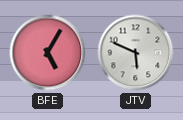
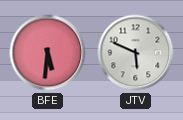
BFE: 5:05 -> 5:31 (48, 53)
